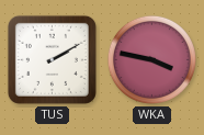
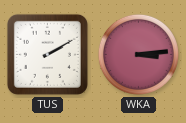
WKA: 3:47 -> 3:14 (138, 54)
